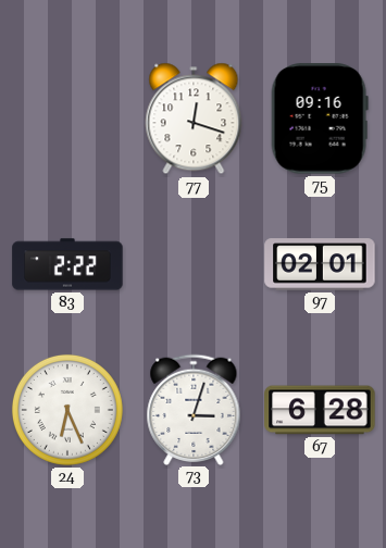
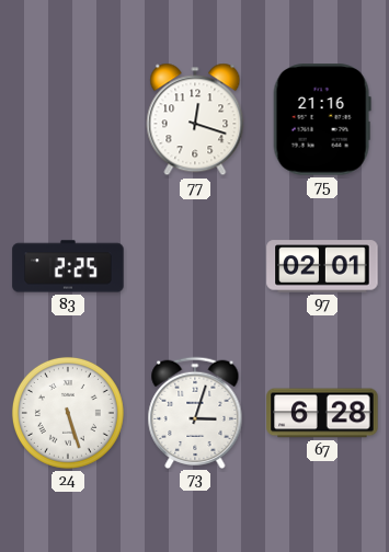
75: 09:16 -> 21:16 (322, 119)
83: 2:22 -> 2:25 (68, 266)
24: 6:26 -> 5:27 (68, 413)
